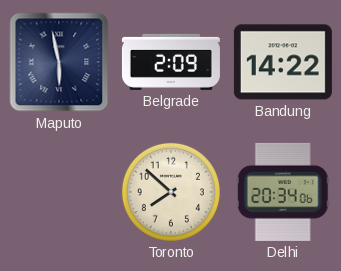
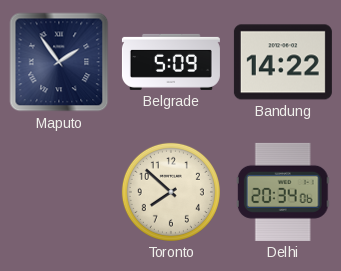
Maputo: 5:58 -> 1:54 (59, 62)
Belgrade: 2:09 -> 5:09 (171, 62)
